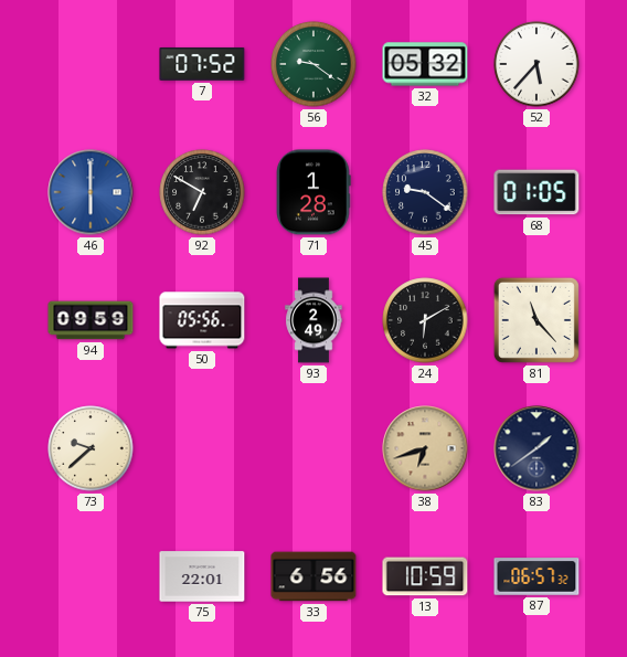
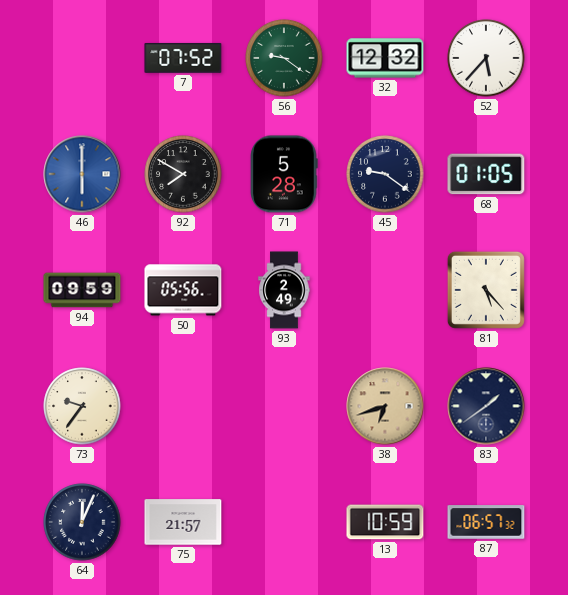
32: 05:32 -> 12:32 (385, 58)
92: 6:50 -> 7:50 (183, 174)
71: 1:28 -> 5:28 (284, 174)
24: 6:10 -> none (425, 320)
81: 11:23 -> 5:23 (486, 290)
73: 9:38 -> 9:36 (82, 406)
64: none -> 12:04 (82, 522)
75: 22:01 -> 21:57 (183, 522)
33: 6:56 -> none (313, 576)
